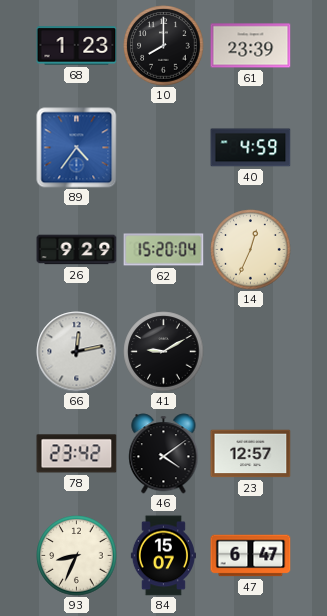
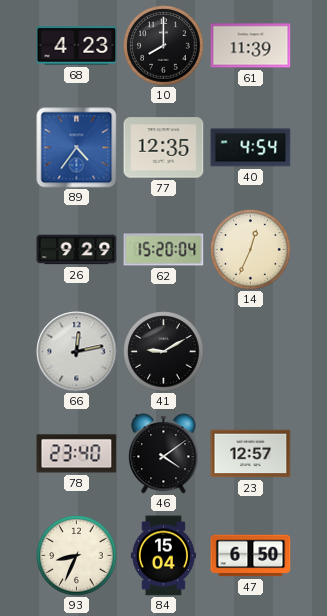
68: 1:23 -> 4:23 (77, 46)
61: 23:39 -> 11:39 (251, 46)
77: none -> 12:35 (164, 148)
40: 4:59 -> 4:54 (251, 148)
78: 23:42 -> 23:40 (77, 454)
84: 15:07 -> 15:04 (163, 556)
47: 6:47 -> 6:50 (251, 556)
